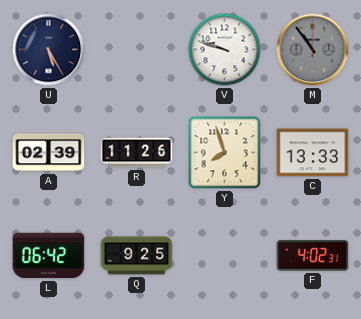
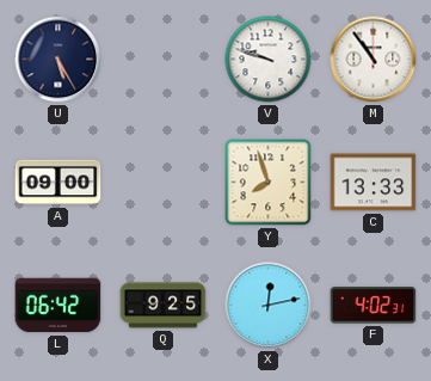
M dial: grey -> white (374, 60)
A: 02:39 -> 09:00 (59, 183)
R: 11:26 -> none (137, 153)
X: none -> 12:13 (269, 306)
